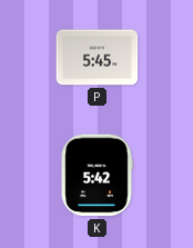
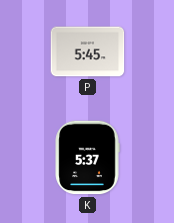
K: 5:42 -> 5:37 (87, 158)
